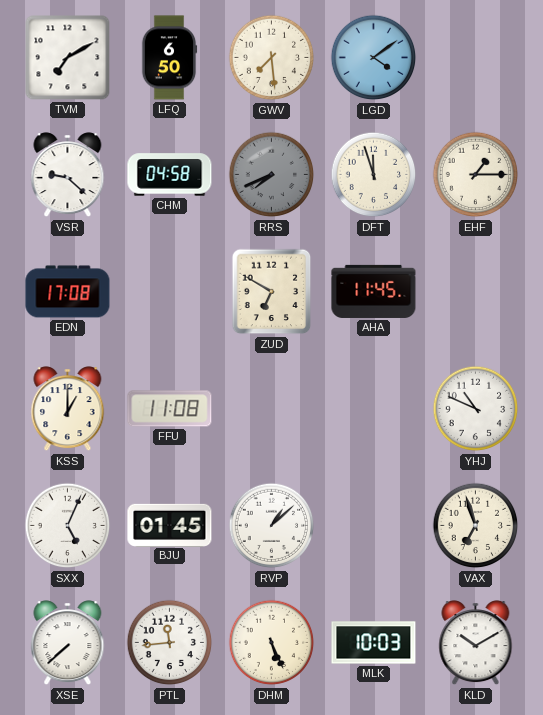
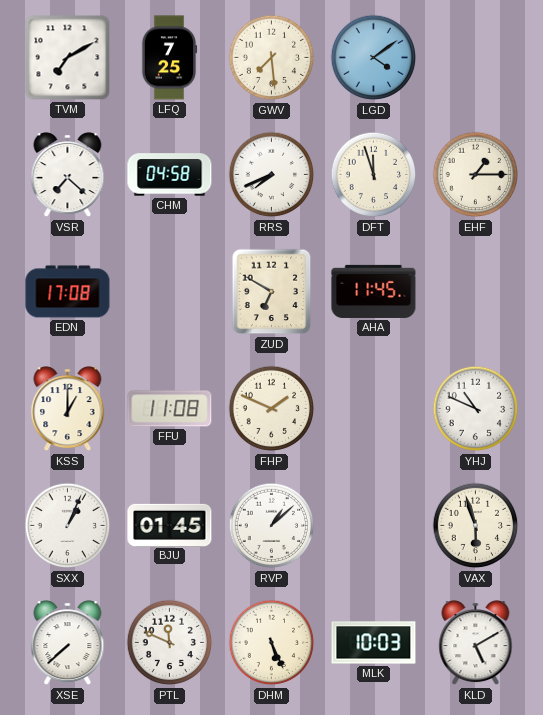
LFQ: 6:50 -> 7:25 (169, 58)
VSR: 9:22 -> 7:22 (68, 175)
RRS dial: grey -> white (272, 175)
FHP: none -> 1:49 (272, 409)
SXX: 5:04 -> 1:04 (68, 526)
VAX: 6:57 -> 5:57 (476, 526)
PTL: 11:44 -> 11:49 (170, 643)
KLD: 10:10 -> 5:10 (476, 643)
